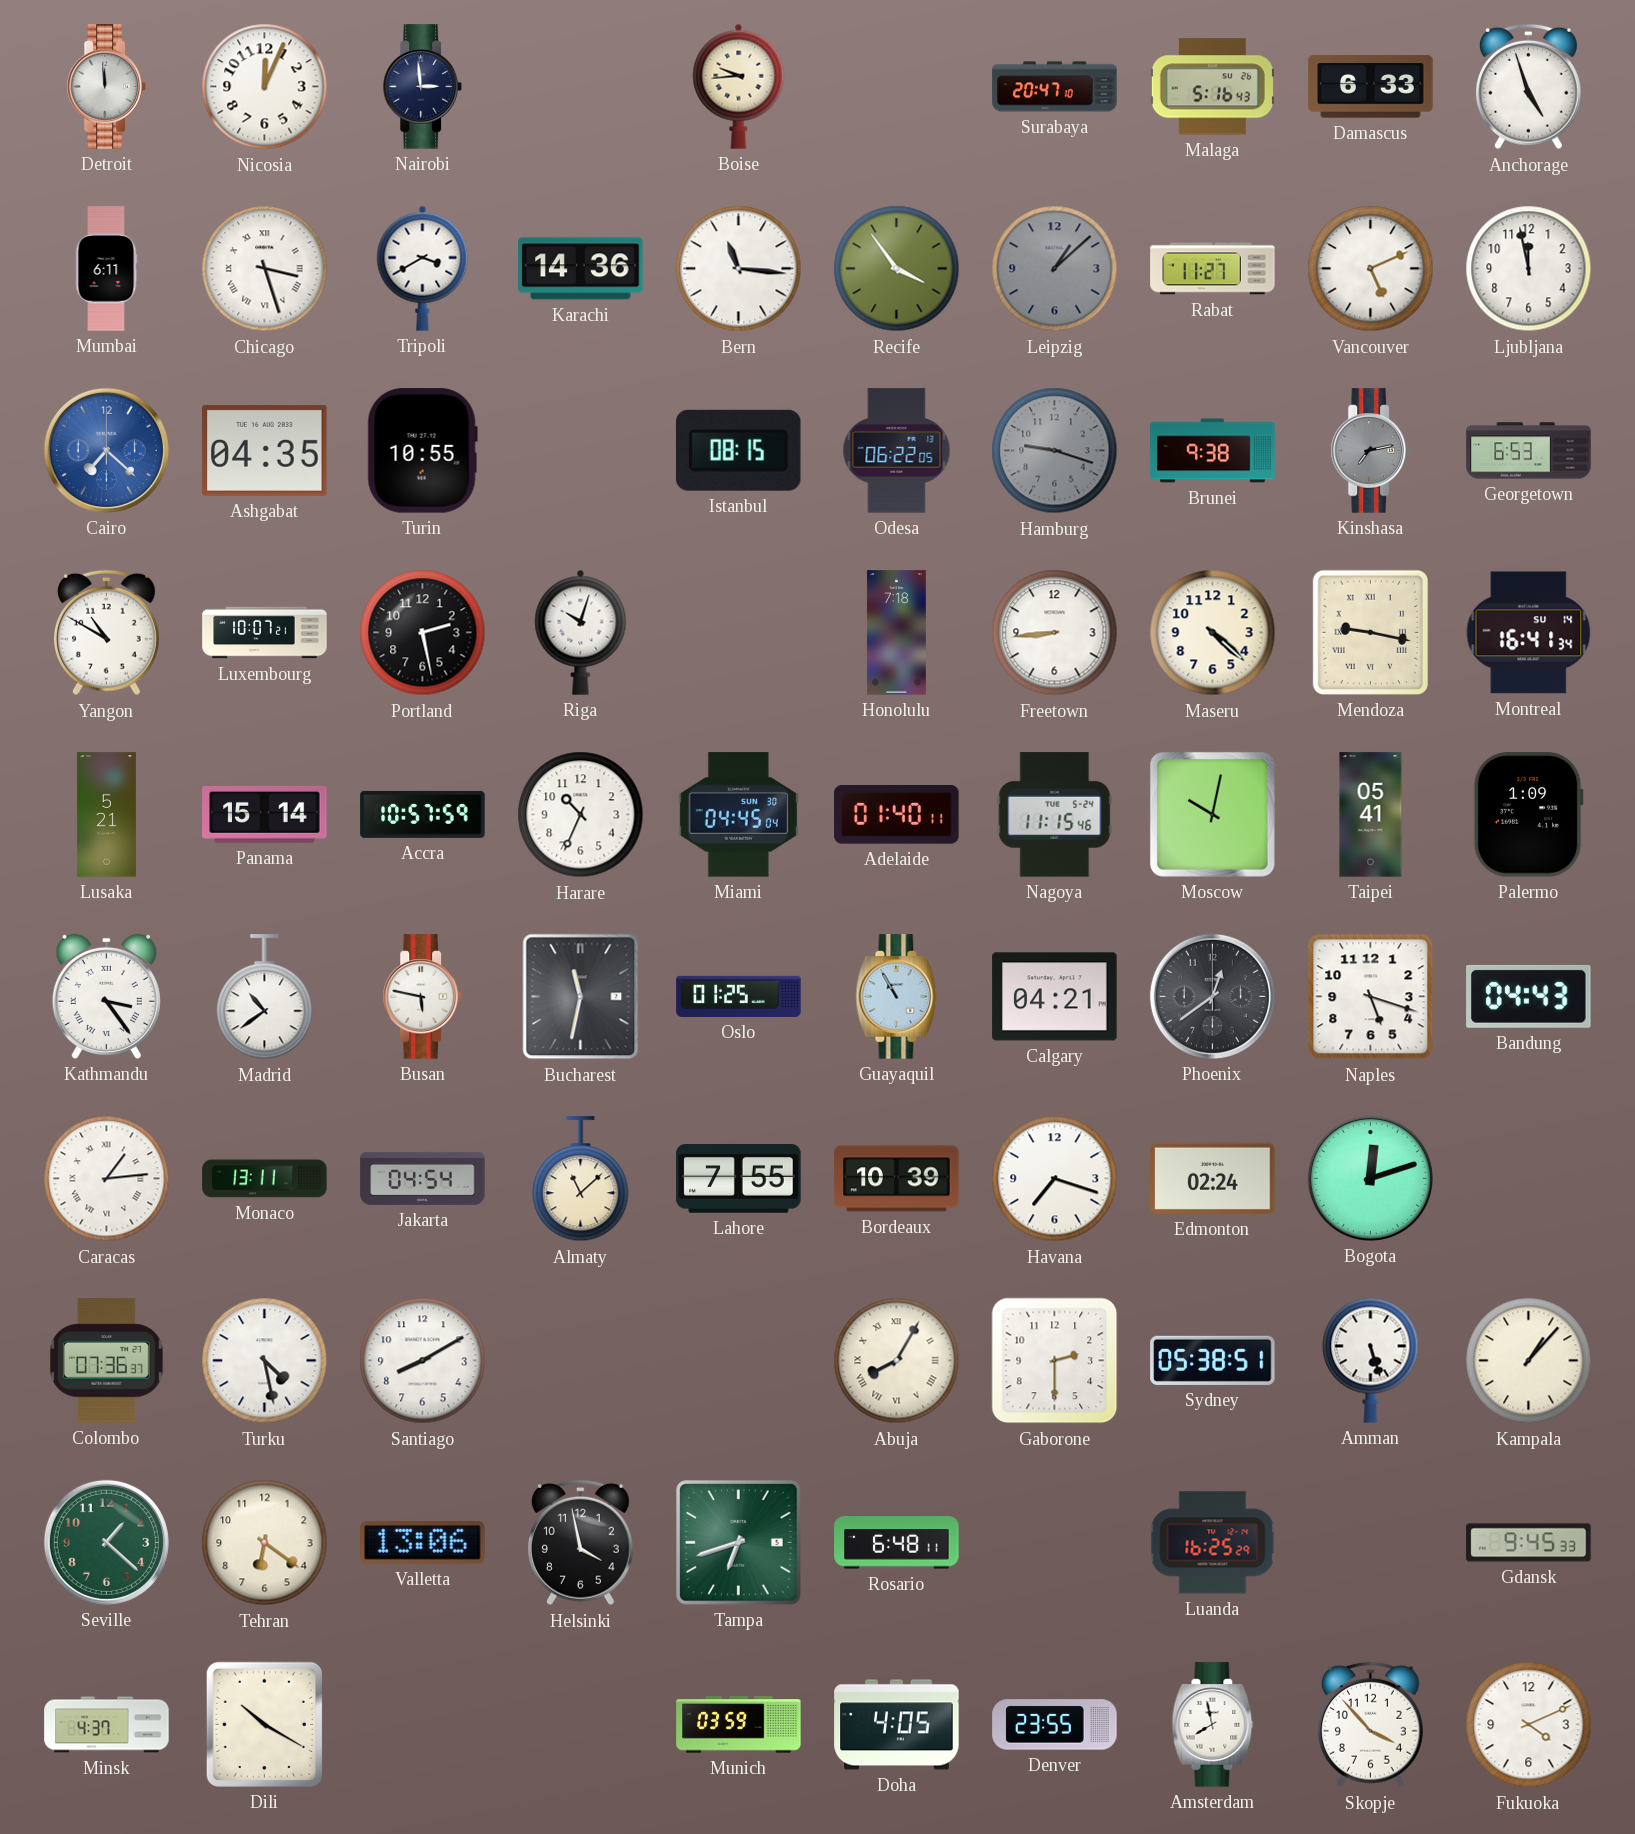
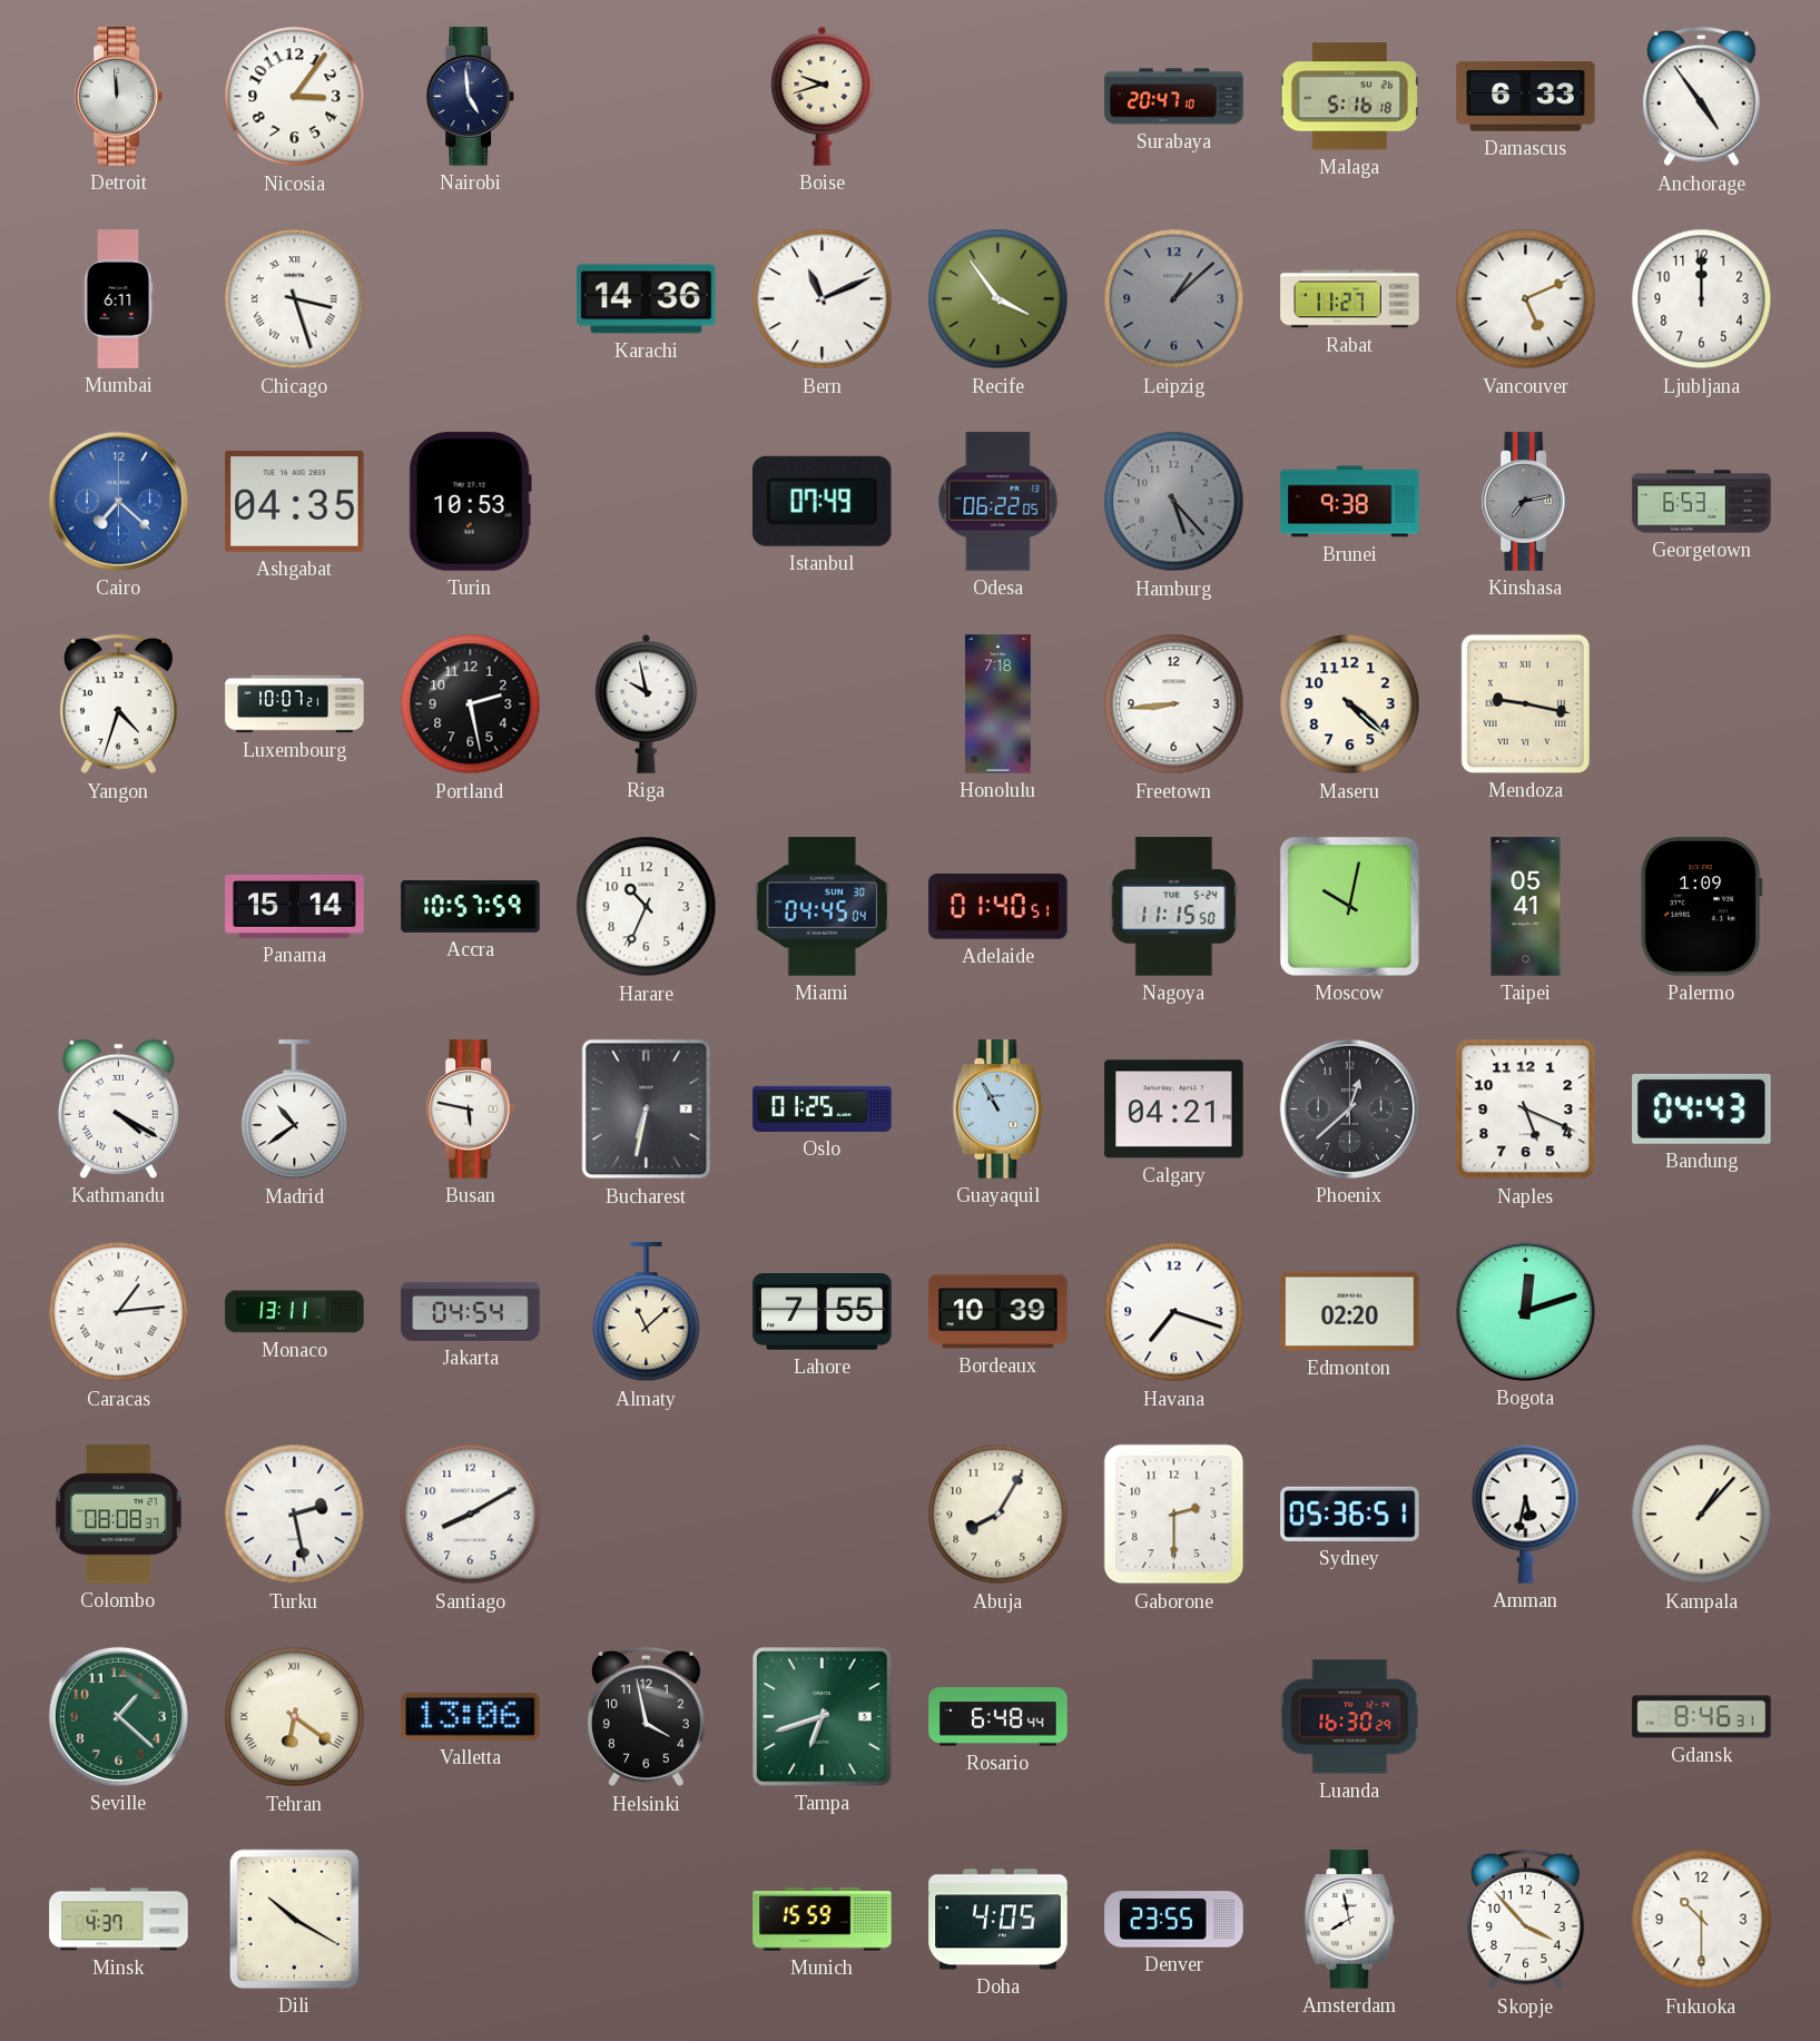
Nicosia: 12:04 -> 3:06 (295, 97)
Nairobi: 2:59 -> 4:59 (471, 97)
Boise: 9:44 -> 9:42 (823, 96)
Malaga: 5:16:43 -> 5:16:18 (1349, 97)
Anchorage: 4:57 -> 4:54 (1701, 97)
Tripoli: 3:40 -> none (423, 268)
Bern: 11:16 -> 11:11 (823, 299)
Ljubljana: 11:58 -> 12:00 (1702, 299)
Turin: 10:55 -> 10:53 (470, 502)
Istanbul: 08:15 -> 07:49 (822, 501)
Hamburg: 9:18 -> 5:23 (1174, 502)
Yangon: 10:50 -> 4:33 (118, 704)
Riga: 10:03 -> 9:58 (647, 703)
Montreal: 16:41 -> none (1529, 633)
Lusaka: 5:21 -> none (106, 815)
Adelaide: 01:40:11 -> 01:40:51 (998, 907)
Nagoya: 11:15:46 -> 11:15:50 (1174, 907)
Kathmandu: 3:24 -> 4:20 (118, 1108)
Bucharest: 11:32 -> 6:32 (647, 1110)
Phoenix: 12:39 -> 12:38 (1349, 1108)
Naples: 5:18 -> 5:19 (1526, 1110)
Edmonton: 02:24 -> 02:20 (1350, 1311)
Colombo: 07:36 -> 08:08 (119, 1515)
Turku: 4:28 -> 2:28 (295, 1515)
Abuja numerals: Roman -> Arabic (998, 1515)
Sydney: 05:38 -> 05:36 (1350, 1514)
Amman: 5:27 -> 5:32 (1526, 1514)
Tehran numerals: Arabic -> Roman (295, 1717)
Rosario: 6:48:11 -> 6:48:44 (998, 1717)
Luanda: 16:25 -> 16:30 (1350, 1717)
Gdansk: 9:45 -> 8:46 (1702, 1717)
Munich: 03:59 -> 15:59 (823, 1920)
Fukuoka: 4:11 -> 10:30 (1702, 1920)
